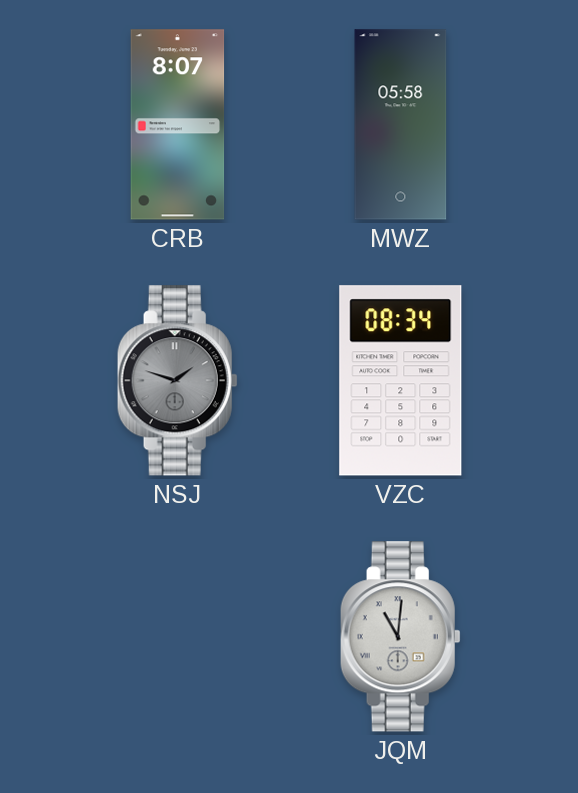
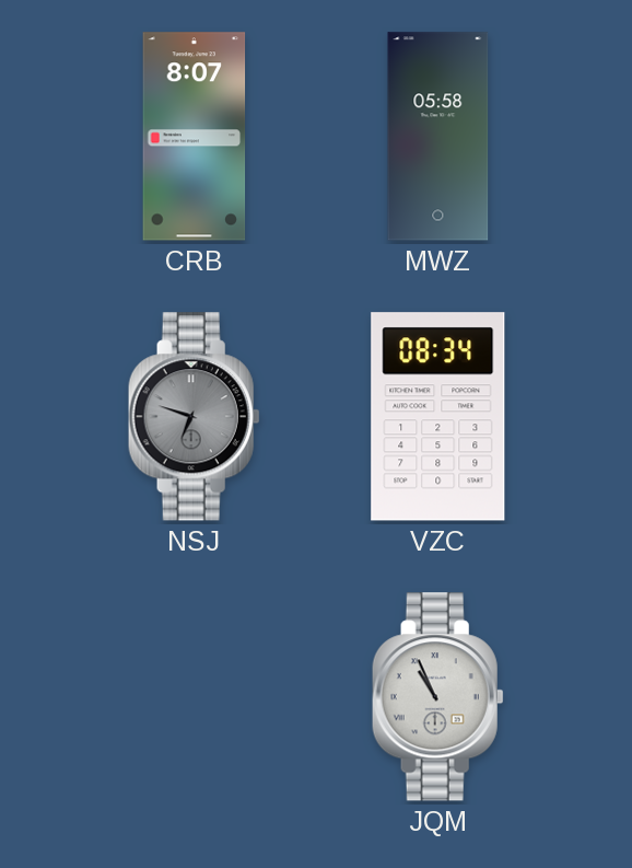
NSJ: 1:48 -> 6:48 (194, 417)
JQM: 11:01 -> 10:56 (437, 697)
